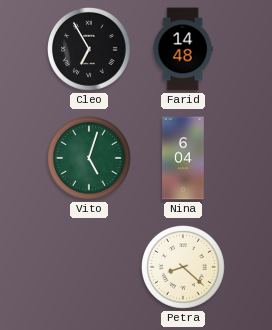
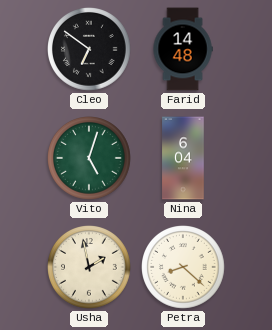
Cleo: 6:55 -> 6:51 (90, 50)
Usha: none -> 1:58 (90, 268)
